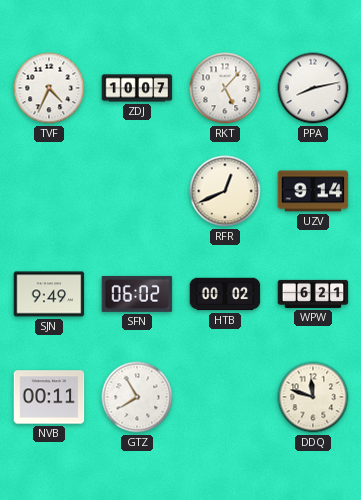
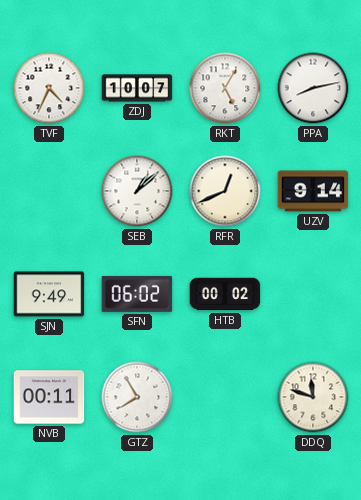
RKT: 5:07 -> 5:05 (225, 88)
SEB: none -> 1:08 (137, 191)
WPW: 6:21 -> none (313, 294)
